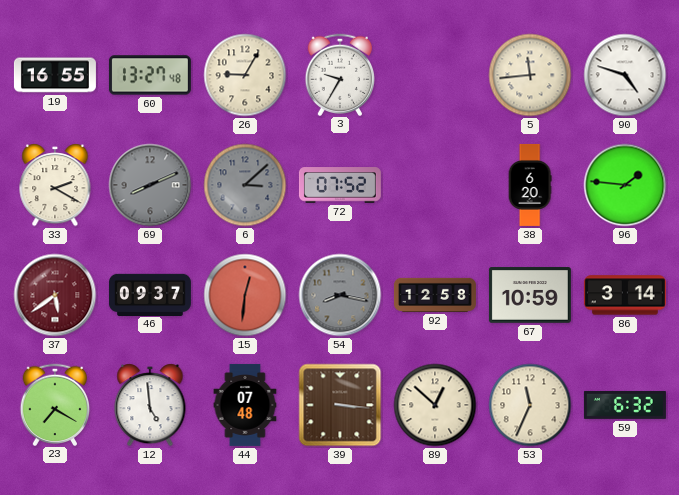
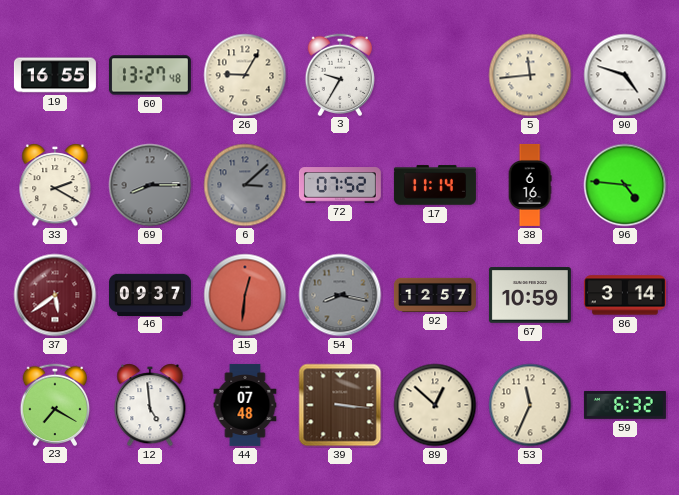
69: 8:11 -> 8:15 (150, 185)
17: none -> 11:14 (435, 185)
38: 6:20 -> 6:16 (530, 185)
96: 1:46 -> 4:46 (625, 185)
92: 12:58 -> 12:57 (435, 295)
